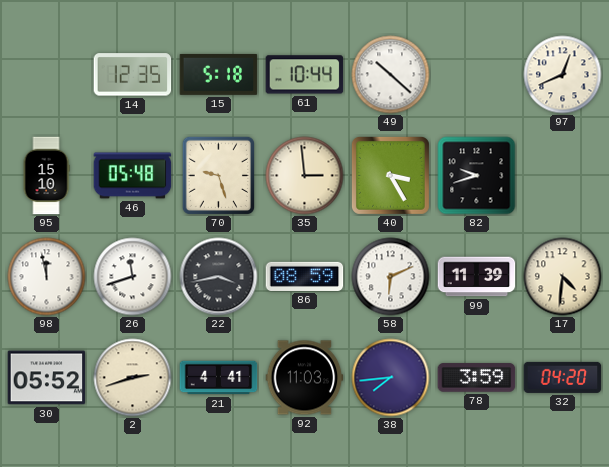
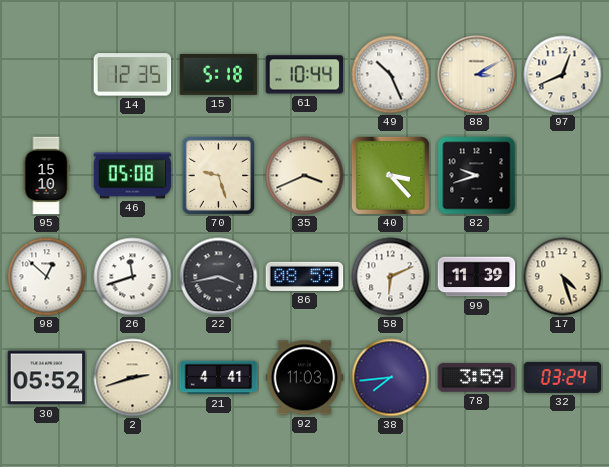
49: 10:22 -> 10:26 (391, 75)
88: none -> 3:10 (477, 75)
46: 05:48 -> 05:08 (133, 176)
35: 2:59 -> 3:41 (305, 176)
40: 3:25 -> 3:23 (390, 175)
98: 11:58 -> 12:52 (47, 277)
17: 4:31 -> 4:27 (563, 277)
32: 04:20 -> 03:24 (563, 377)
